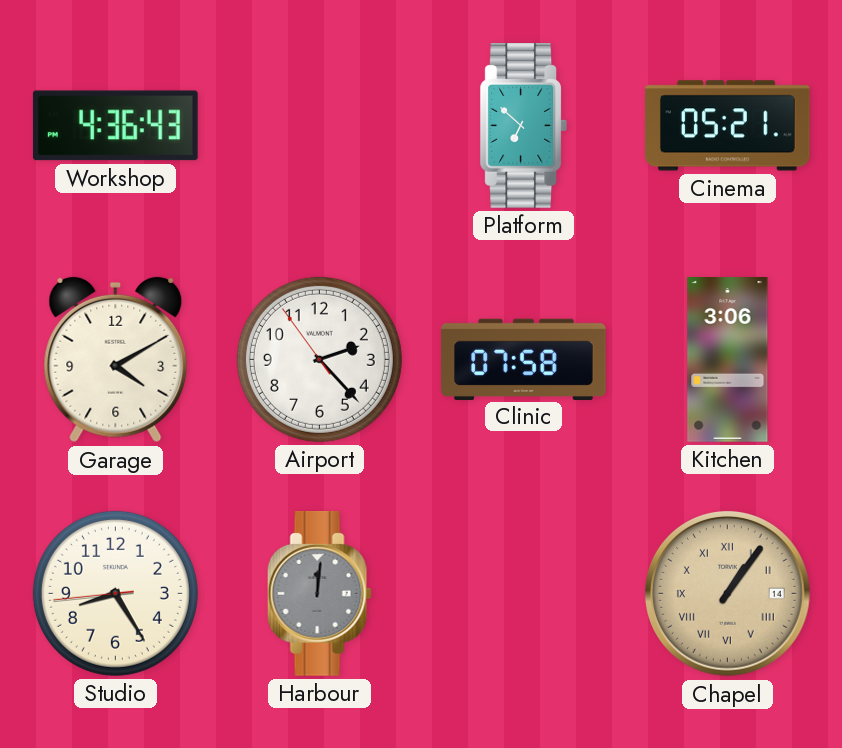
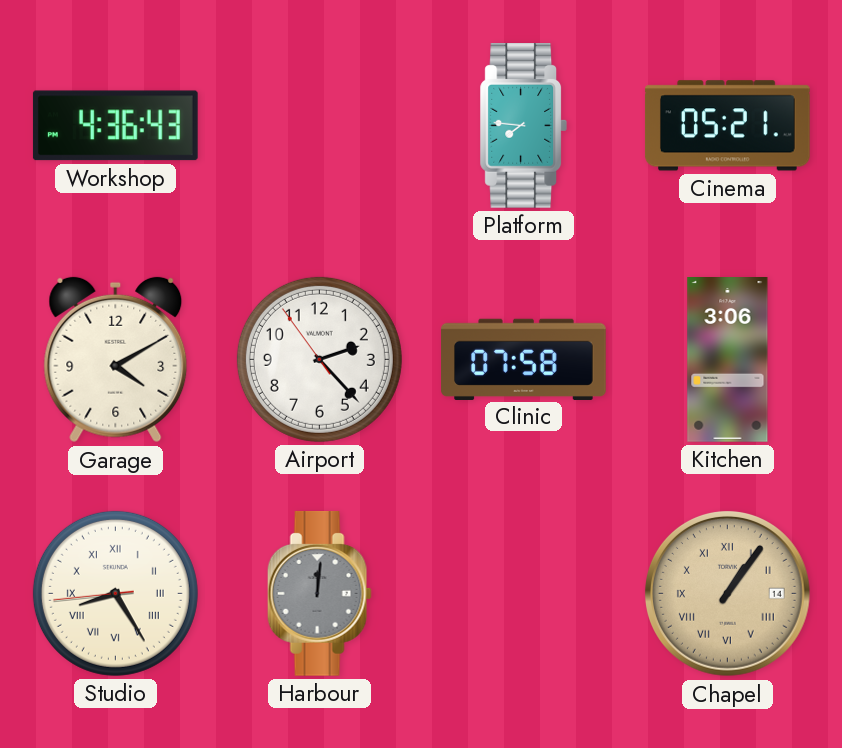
Platform: 6:52 -> 7:46 (524, 126)
Studio numerals: Arabic -> Roman (115, 593)
